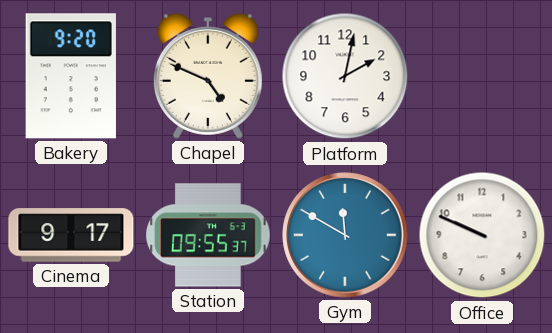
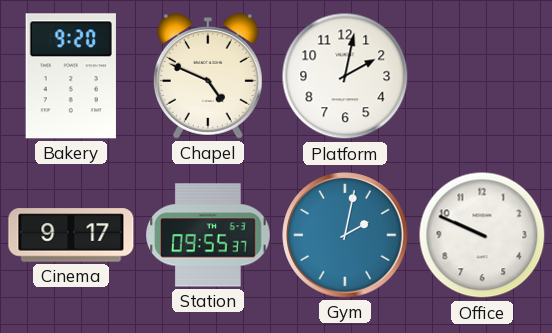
Gym: 11:50 -> 2:02 (345, 235)
